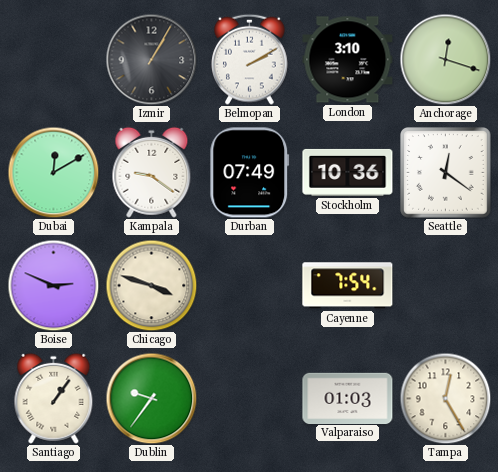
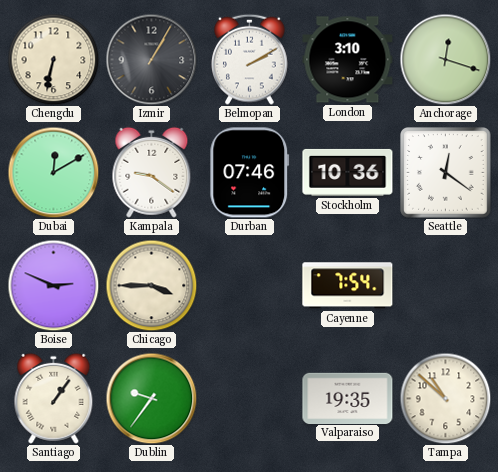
Chengdu: none -> 6:32 (53, 59)
Durban: 07:49 -> 07:46 (250, 173)
Chicago: 3:48 -> 3:45 (151, 285)
Valparaiso: 01:03 -> 19:35 (348, 398)
Tampa: 12:25 -> 10:52 (445, 398)
